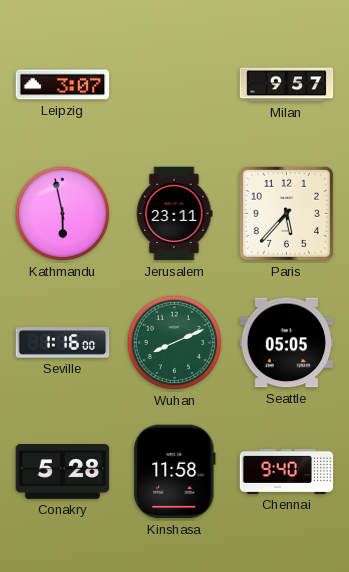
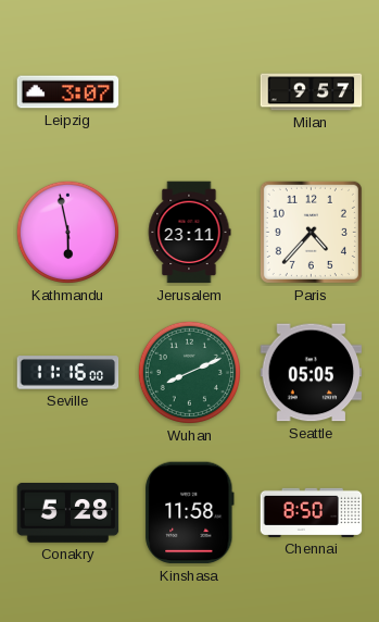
Paris: 5:37 -> 4:37 (311, 232)
Seville: 1:16 -> 11:16 (68, 373)
Chennai: 9:40 -> 8:50 (312, 512)
